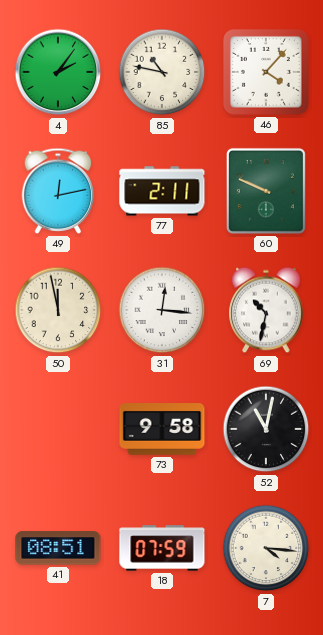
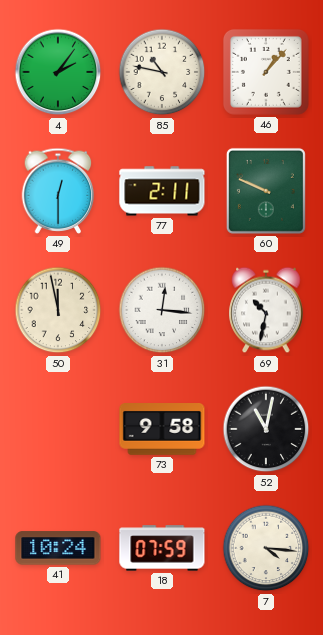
46: 4:07 -> 1:07 (266, 72)
49: 12:13 -> 12:30 (58, 191)
41: 08:51 -> 10:24 (58, 548)
